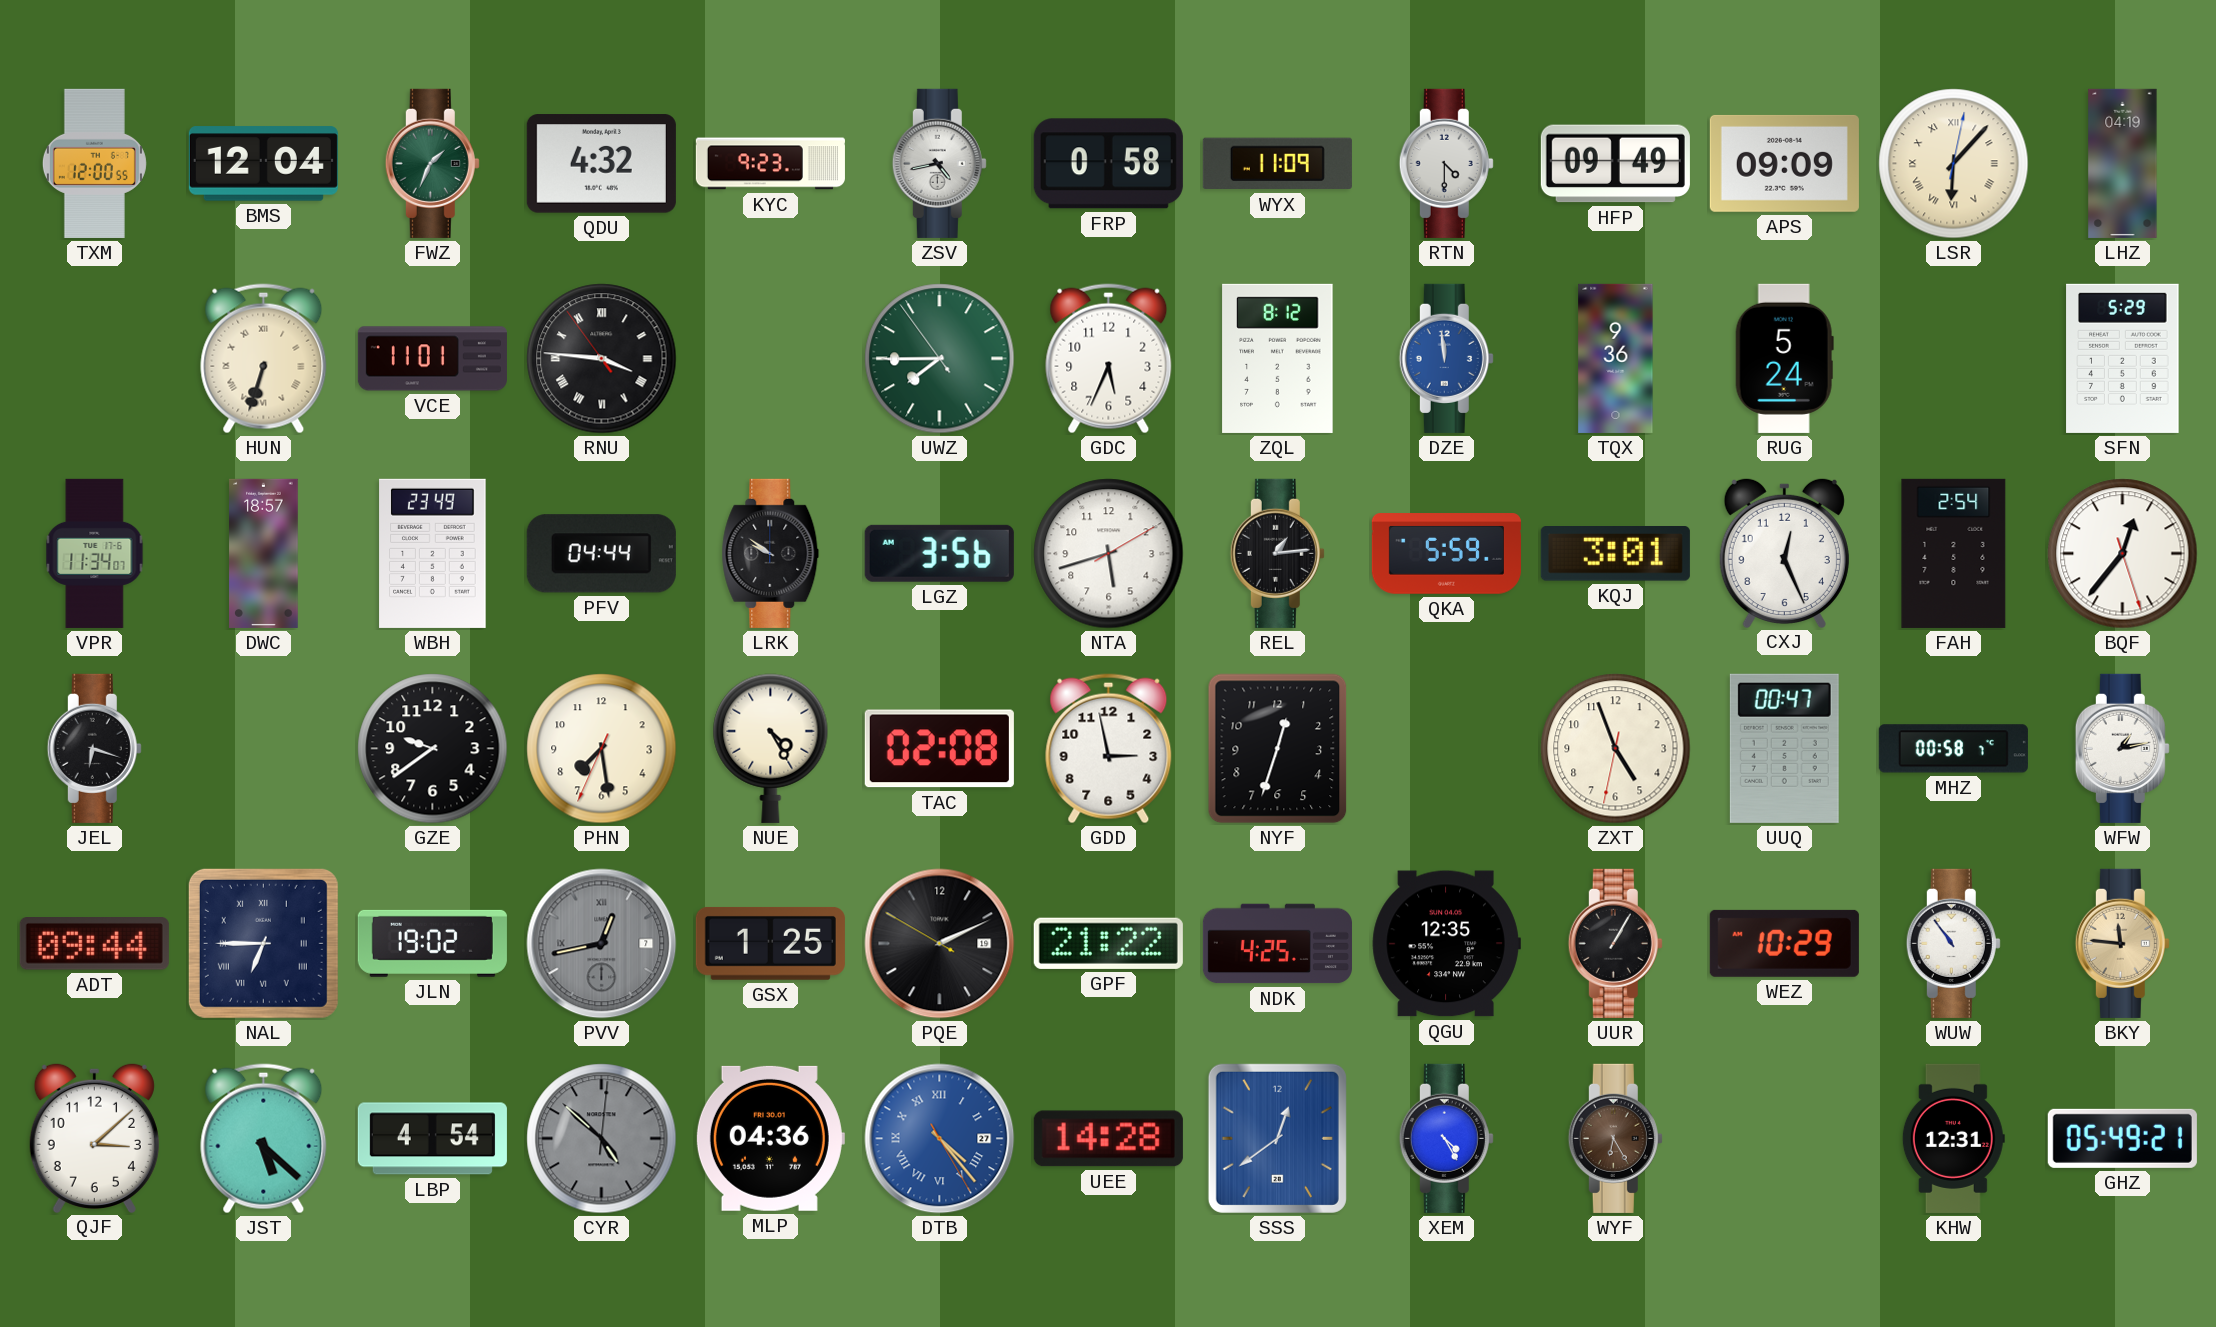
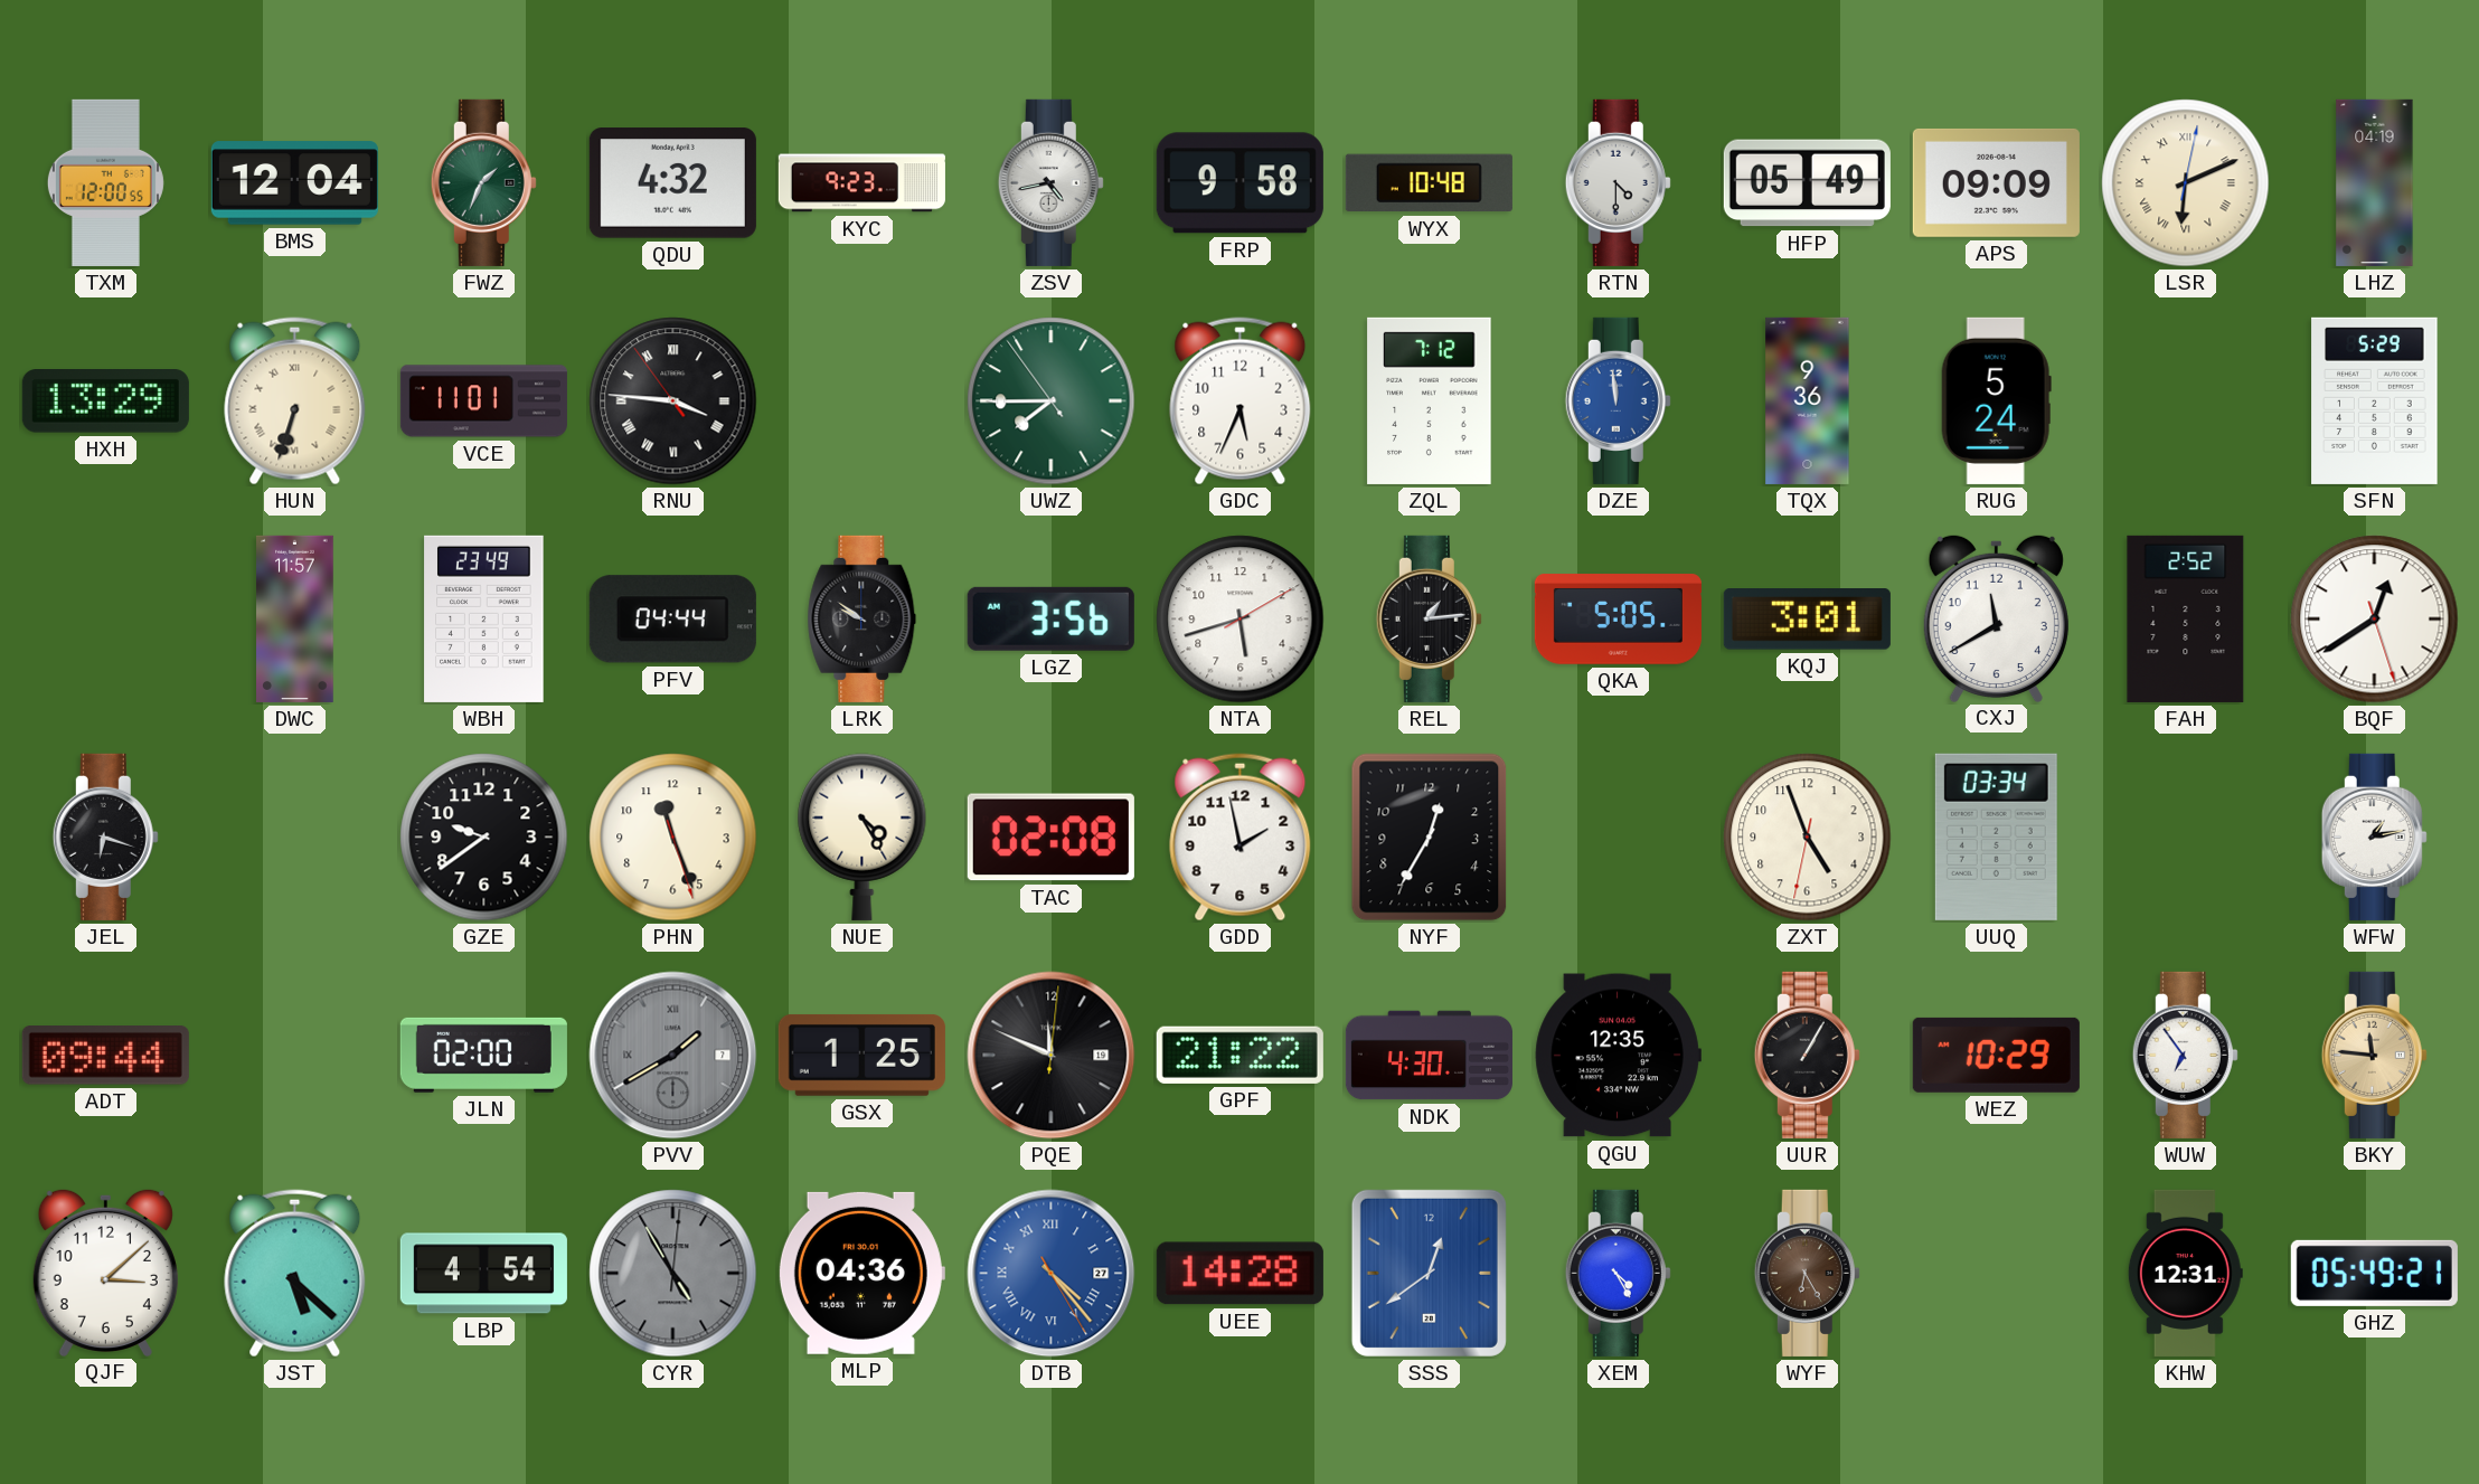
FRP: 0:58 -> 9:58 (1239, 183)
WYX: 11:09 -> 10:48 (1429, 183)
HFP: 09:49 -> 05:49 (1807, 183)
LSR: 6:07 -> 6:11 (2186, 183)
HXH: none -> 13:29 (105, 401)
ZQL: 8:12 -> 7:12 (1430, 400)
VPR: 11:34 -> none (95, 553)
DWC: 18:57 -> 11:57 (295, 618)
QKA: 5:59 -> 5:05 (1618, 620)
CXJ: 12:26 -> 11:40 (1996, 617)
FAH: 2:54 -> 2:52 (2186, 618)
BQF: 12:36 -> 12:39 (2375, 620)
PHN: 7:28 -> 11:26 (673, 838)
GDD: 2:58 -> 1:58 (1241, 838)
NYF: 12:33 -> 12:35 (1430, 838)
UUQ: 00:47 -> 03:34 (1996, 836)
MHZ: 00:58 -> none (1953, 749)
NAL: 6:45 -> none (263, 943)
JLN: 19:02 -> 02:00 (483, 1055)
PVV: 12:43 -> 1:40 (673, 1056)
PQE: 2:10 -> 11:49 (1052, 1056)
NDK: 4:25 -> 4:30 (1429, 1056)
WUW: 10:54 -> 6:54 (2185, 1055)
CYR: 4:52 -> 4:55 (673, 1274)
